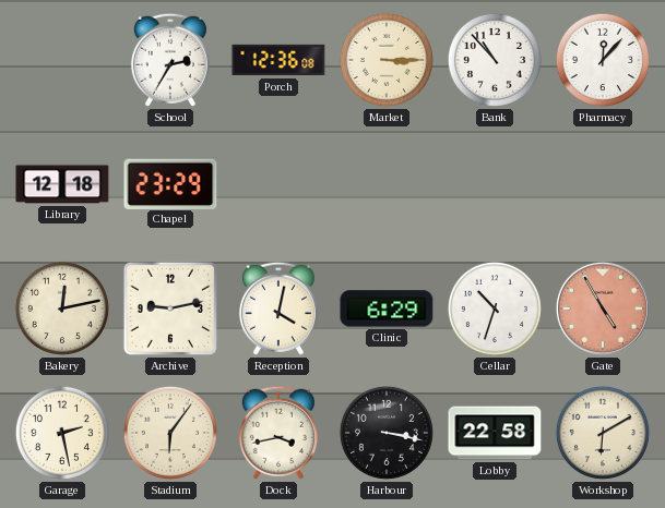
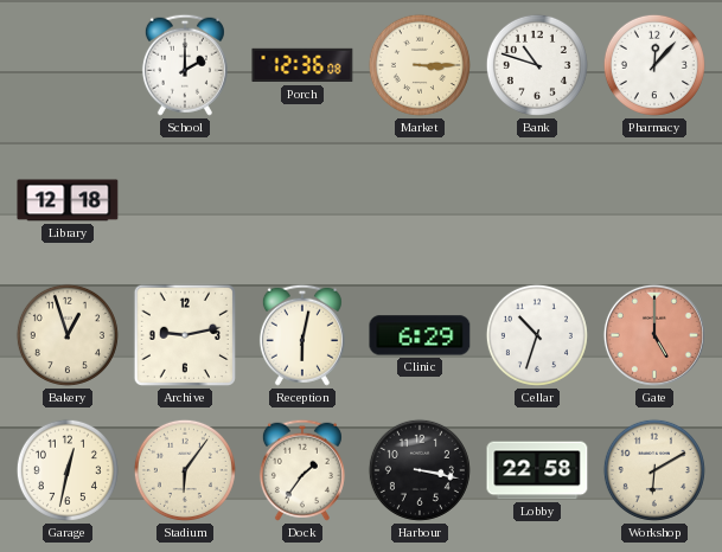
School: 2:35 -> 2:00 (185, 65)
Bank: 10:53 -> 10:48 (537, 65)
Chapel: 23:29 -> none (170, 183)
Bakery: 12:13 -> 12:57 (68, 335)
Reception: 4:02 -> 6:02 (302, 335)
Gate: 4:55 -> 5:00 (654, 335)
Garage: 2:28 -> 12:32 (68, 470)
Dock: 3:43 -> 1:36 (302, 470)
